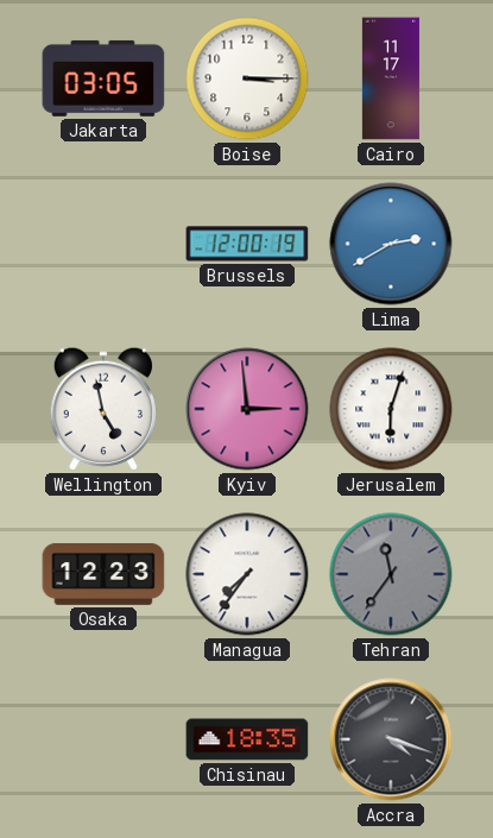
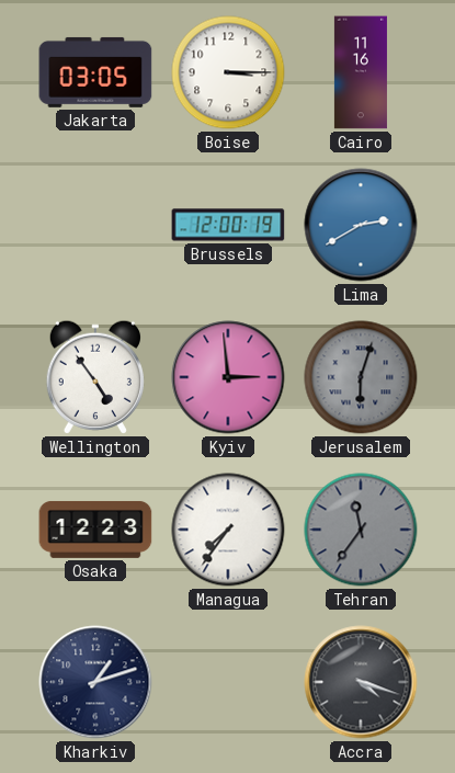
Cairo: 11:17 -> 11:16 (361, 72)
Wellington: 4:58 -> 4:54 (95, 377)
Jerusalem dial: white -> grey (361, 377)
Kharkiv: none -> 1:12 (95, 682)
Chisinau: 18:35 -> none (247, 739)
